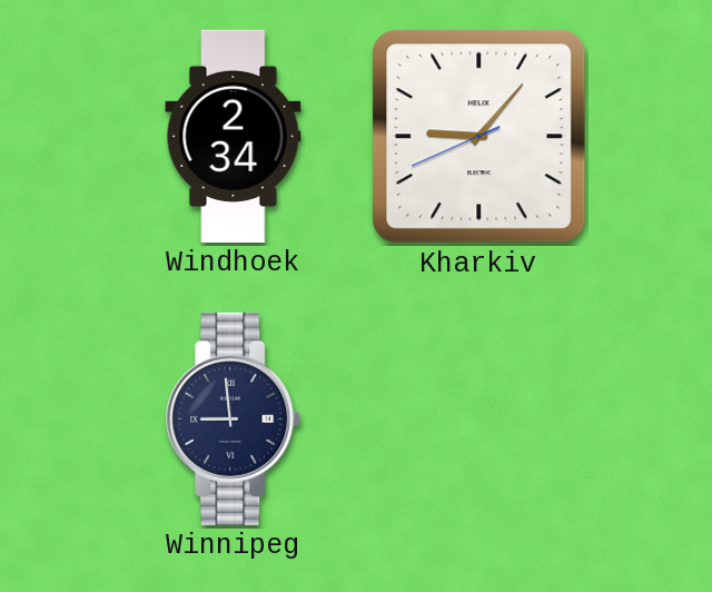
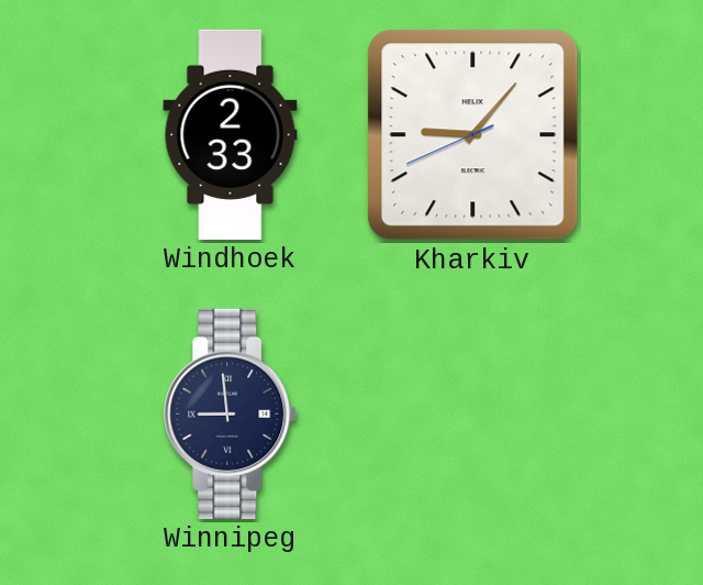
Windhoek: 2:34 -> 2:33 (231, 134)
